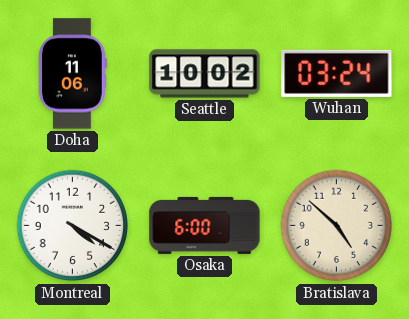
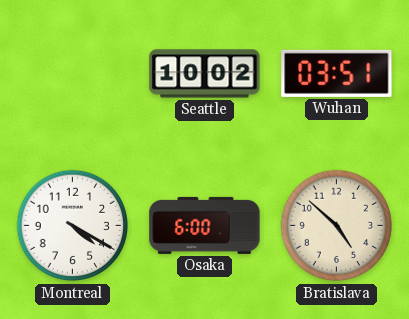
Doha: 11:06 -> none (73, 74)
Wuhan: 03:24 -> 03:51 (337, 73)
